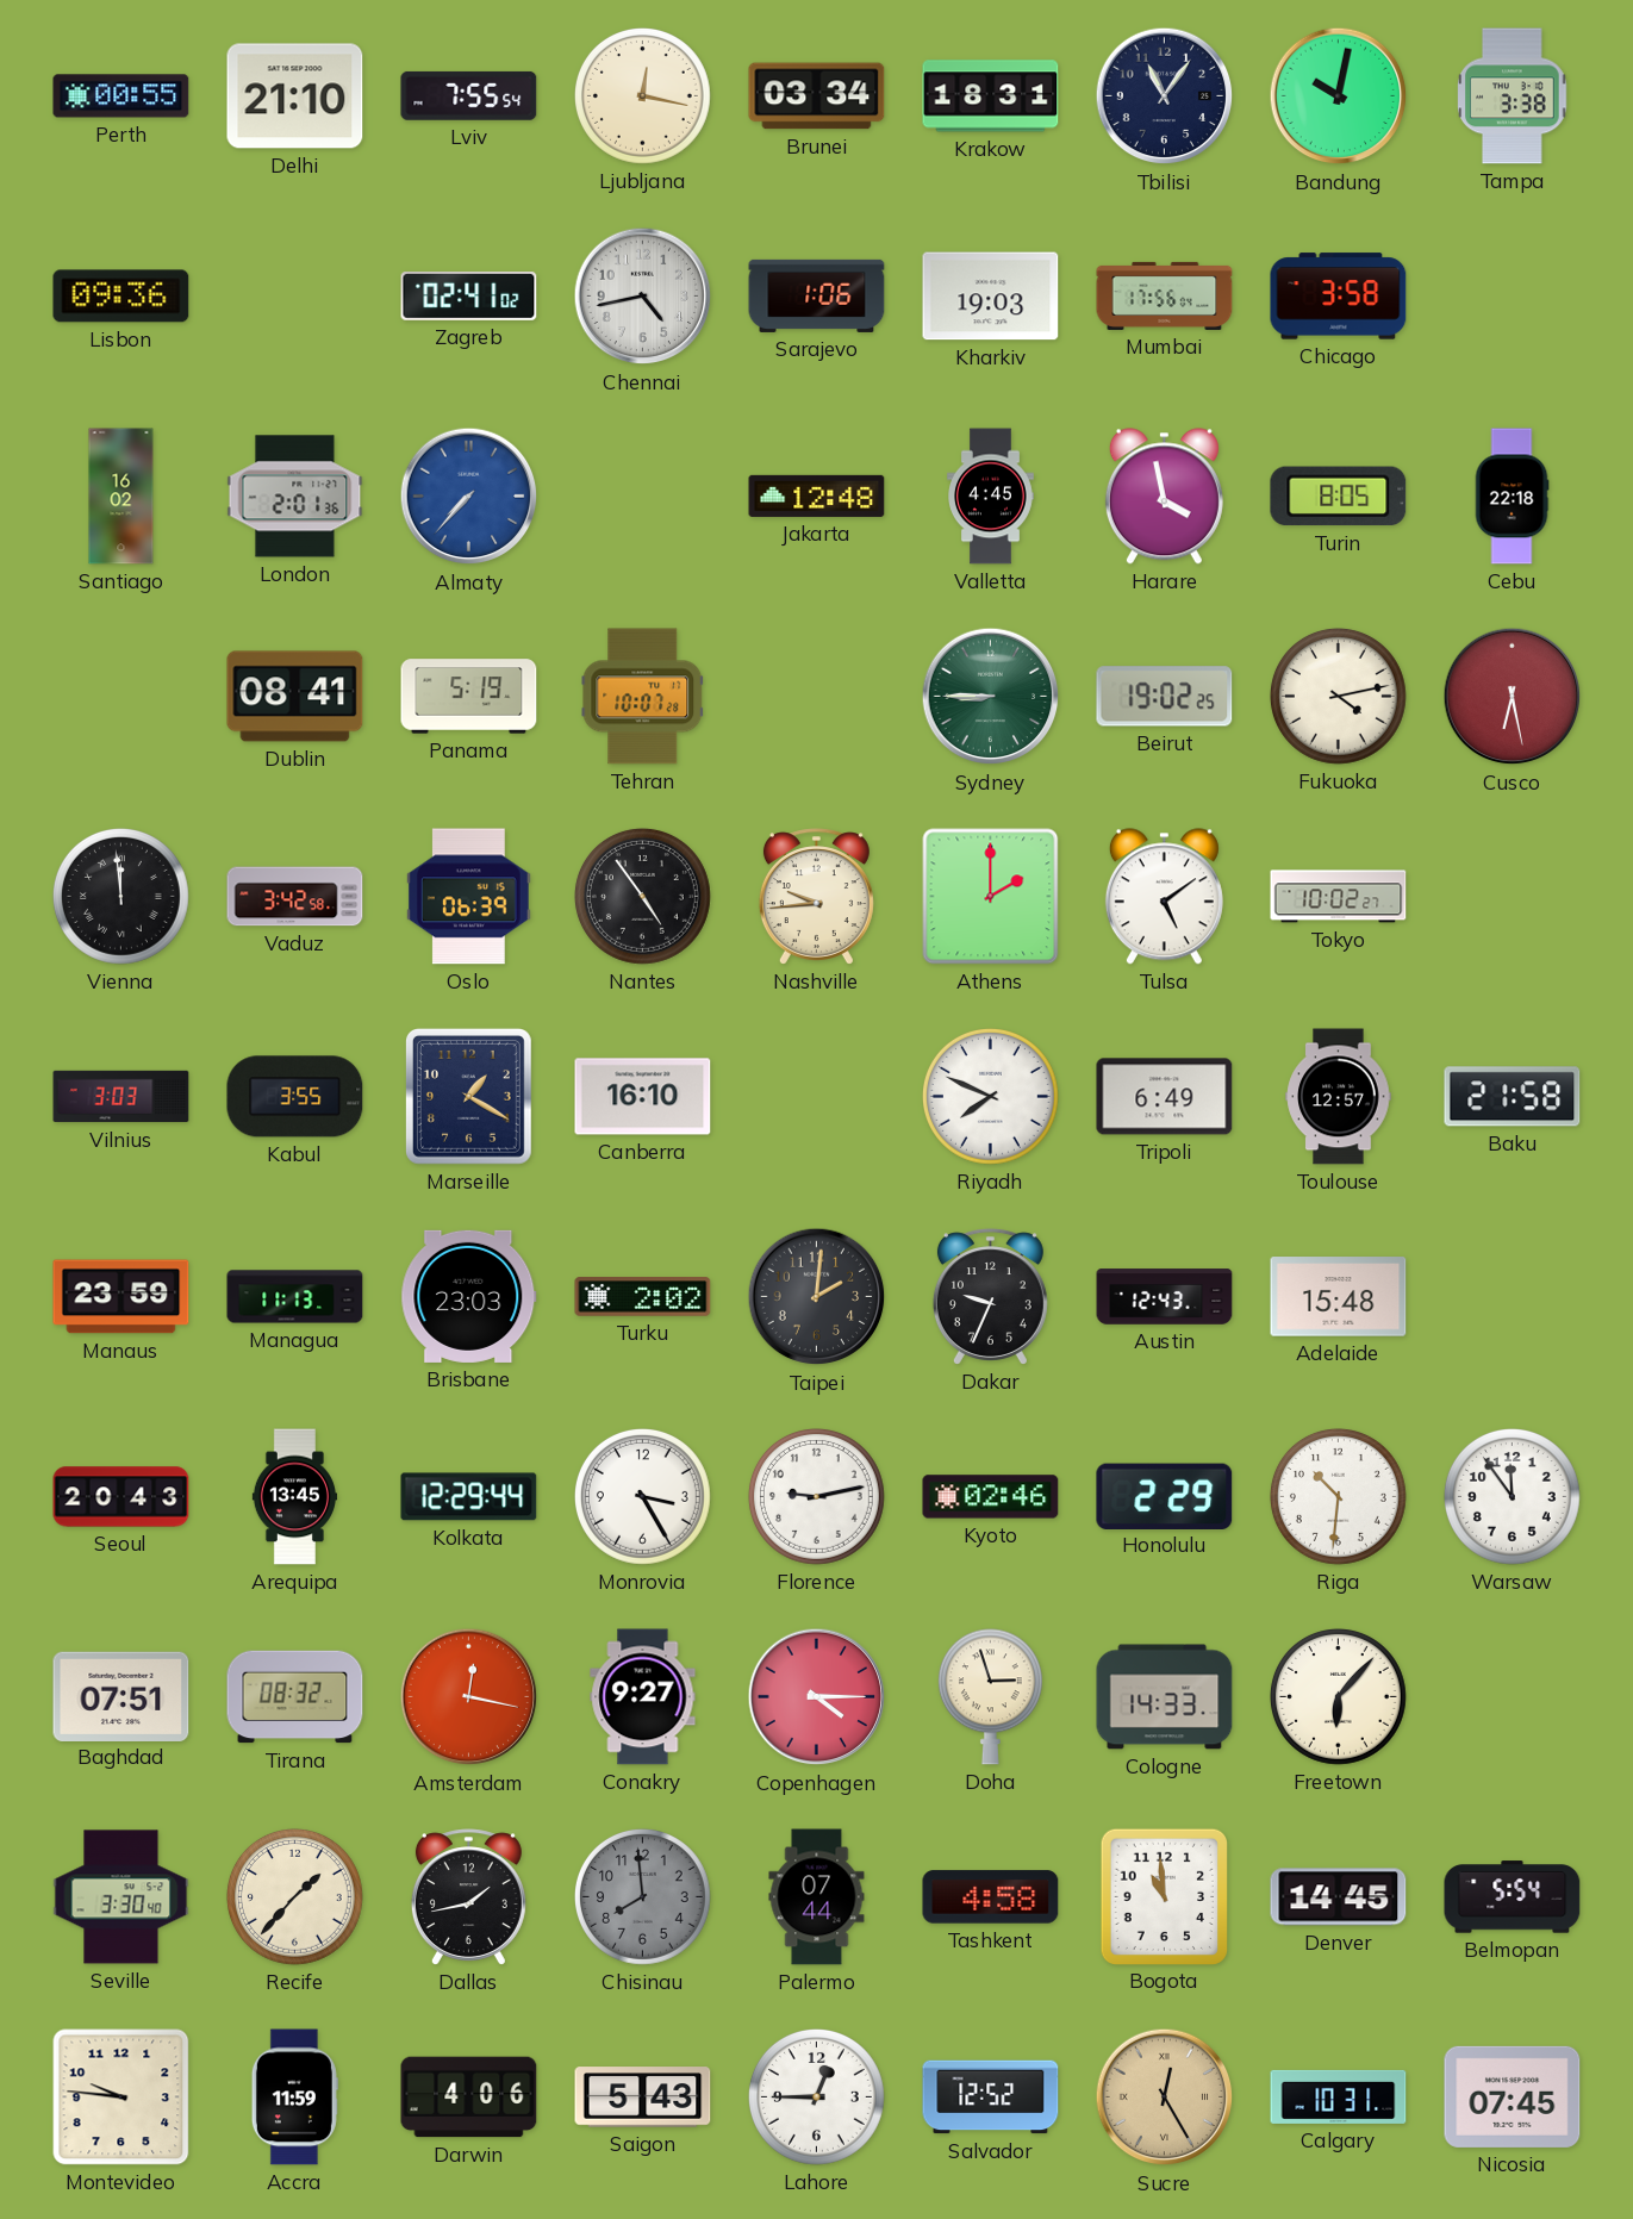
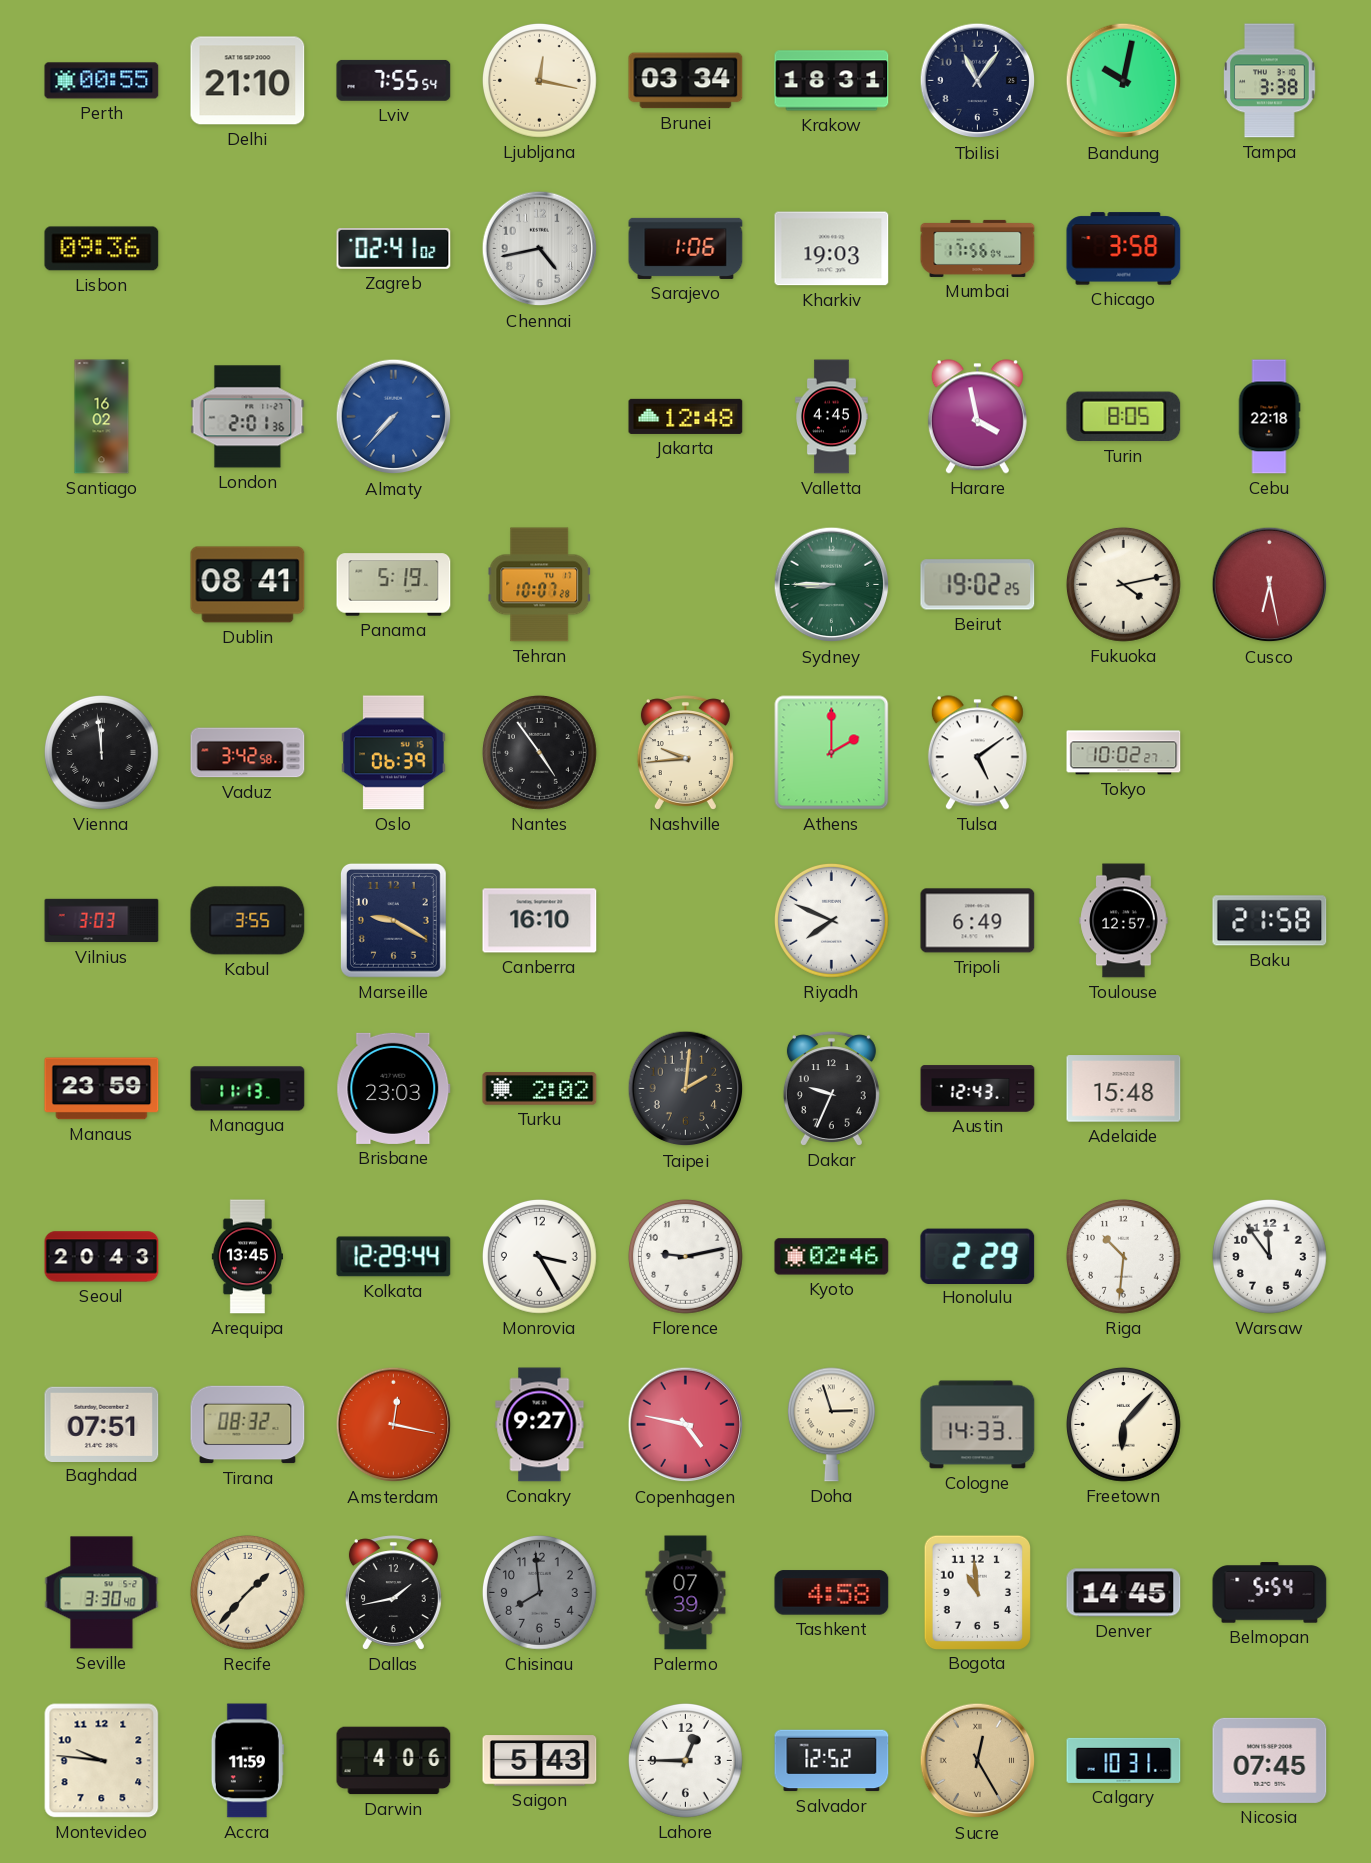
Marseille: 1:20 -> 9:20 (393, 920)
Copenhagen: 4:15 -> 4:47 (686, 1425)
Palermo: 07:44 -> 07:39 (686, 1593)
